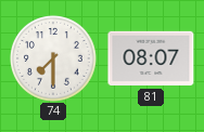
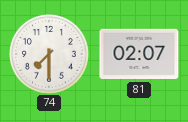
81: 08:07 -> 02:07 (139, 54)
